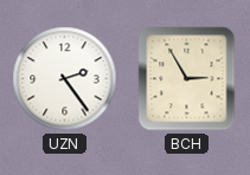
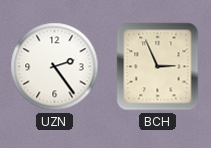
BCH: 2:55 -> 2:56 (158, 67)
